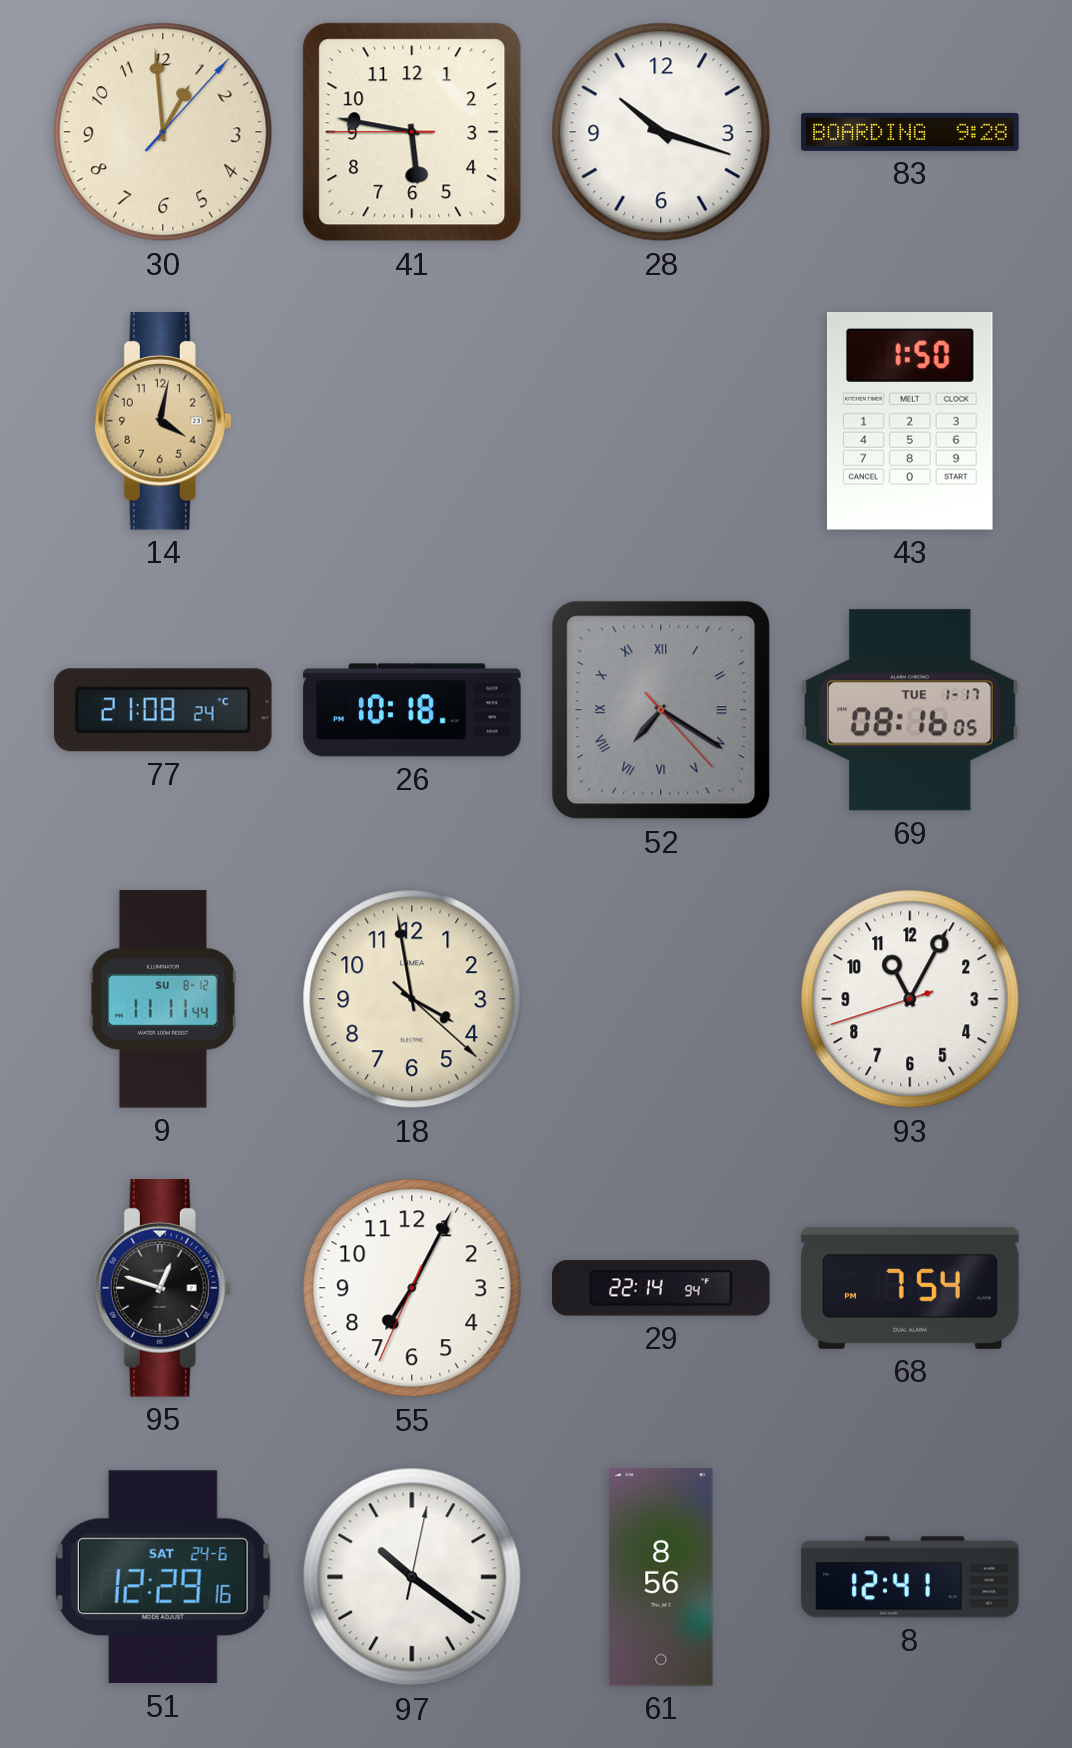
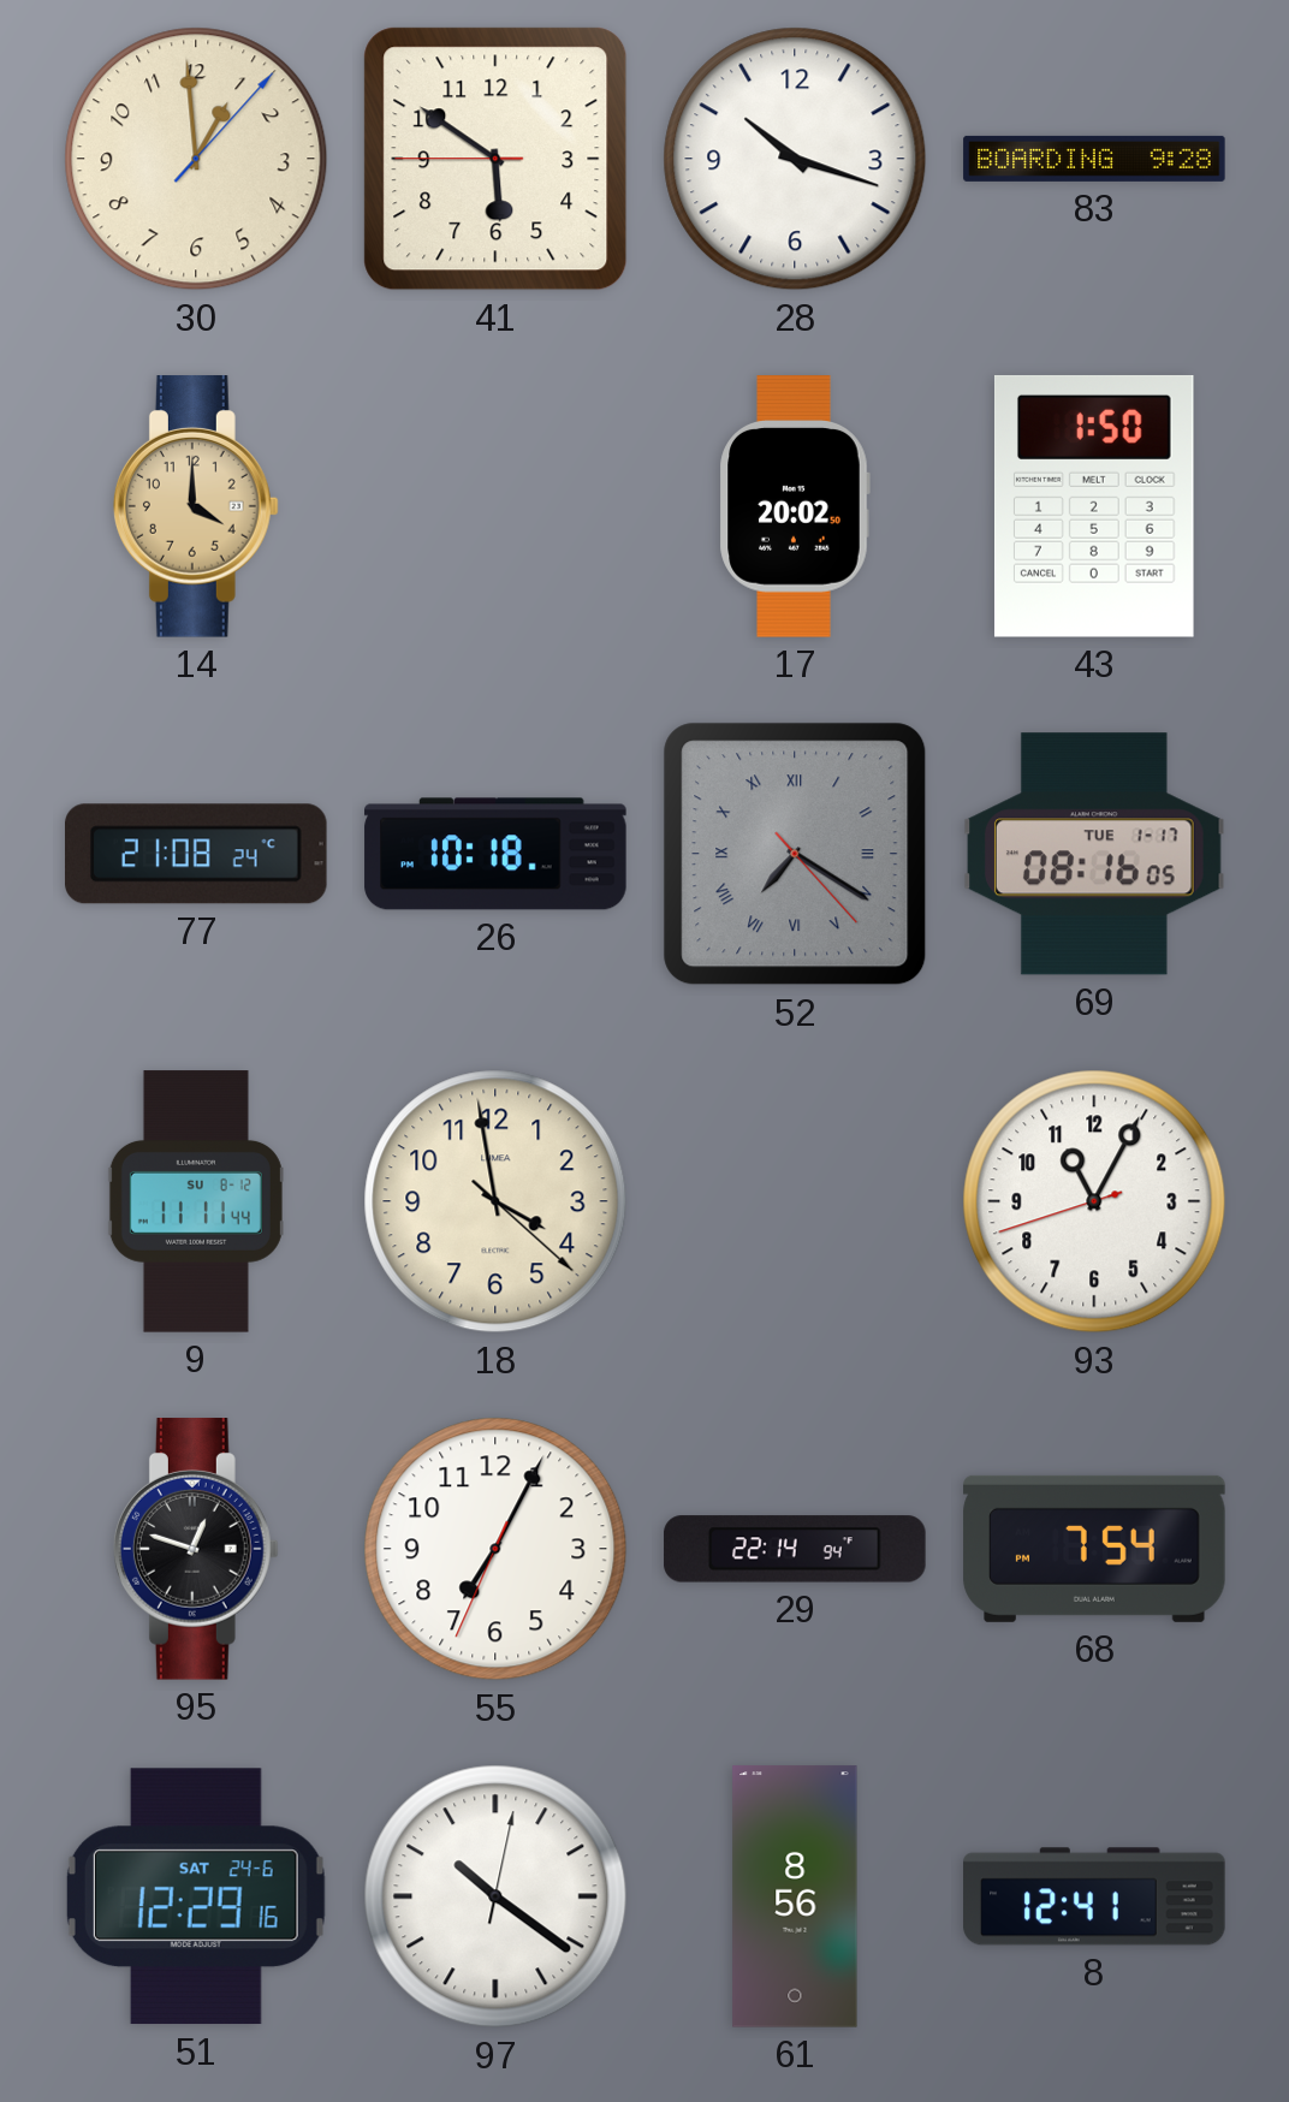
41: 5:46 -> 5:50 (495, 159)
14: 4:02 -> 4:00 (196, 506)
17: none -> 20:02 (795, 506)
